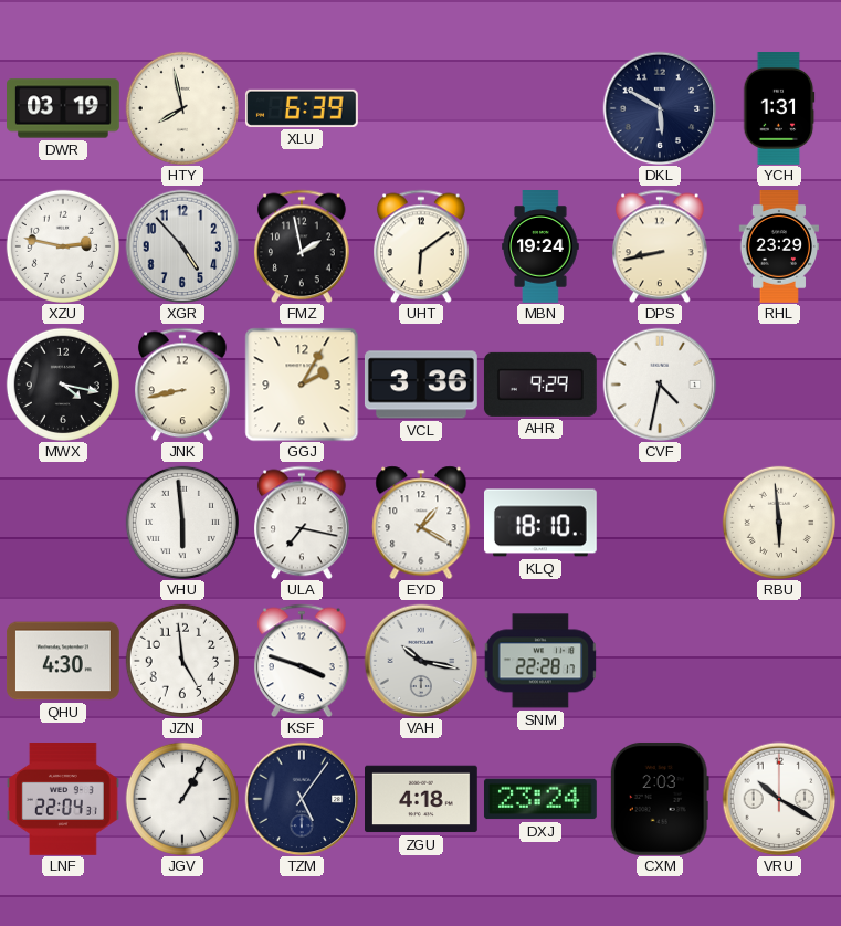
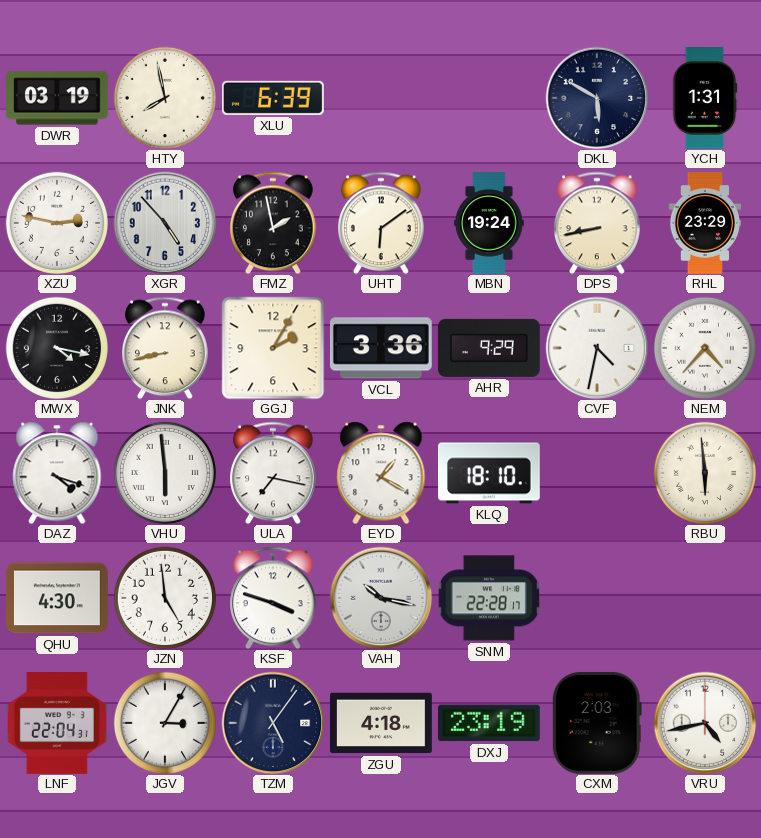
NEM: none -> 4:37 (705, 348)
DAZ: none -> 4:18 (57, 473)
JGV: 1:05 -> 3:05 (165, 723)
DXJ: 23:24 -> 23:19 (489, 723)
VRU: 10:20 -> 4:43 (705, 723)
